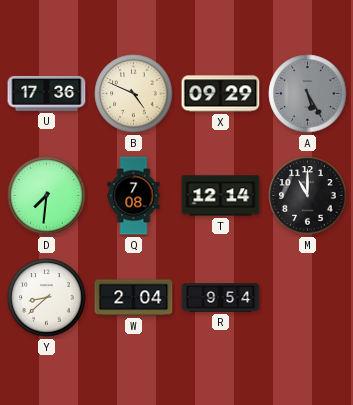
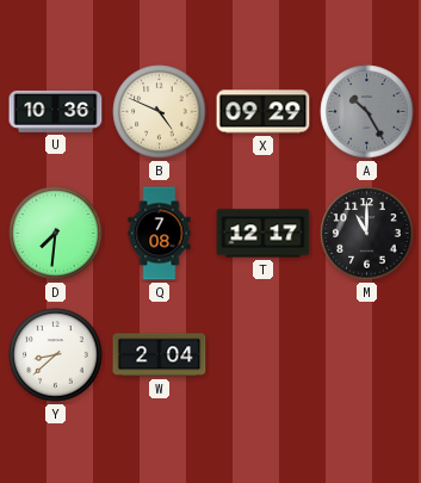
U: 17:36 -> 10:36 (56, 111)
A: 5:25 -> 10:25 (367, 112)
T: 12:14 -> 12:17 (264, 234)
R: 9:54 -> none (221, 298)
